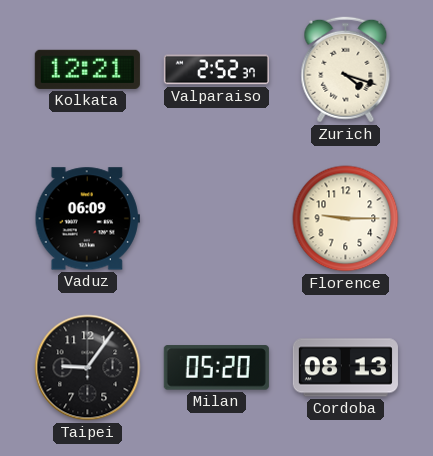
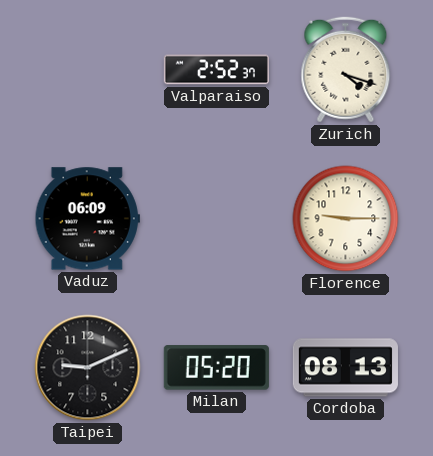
Kolkata: 12:21 -> none (87, 69)
Taipei: 9:06 -> 9:11 (88, 368)
